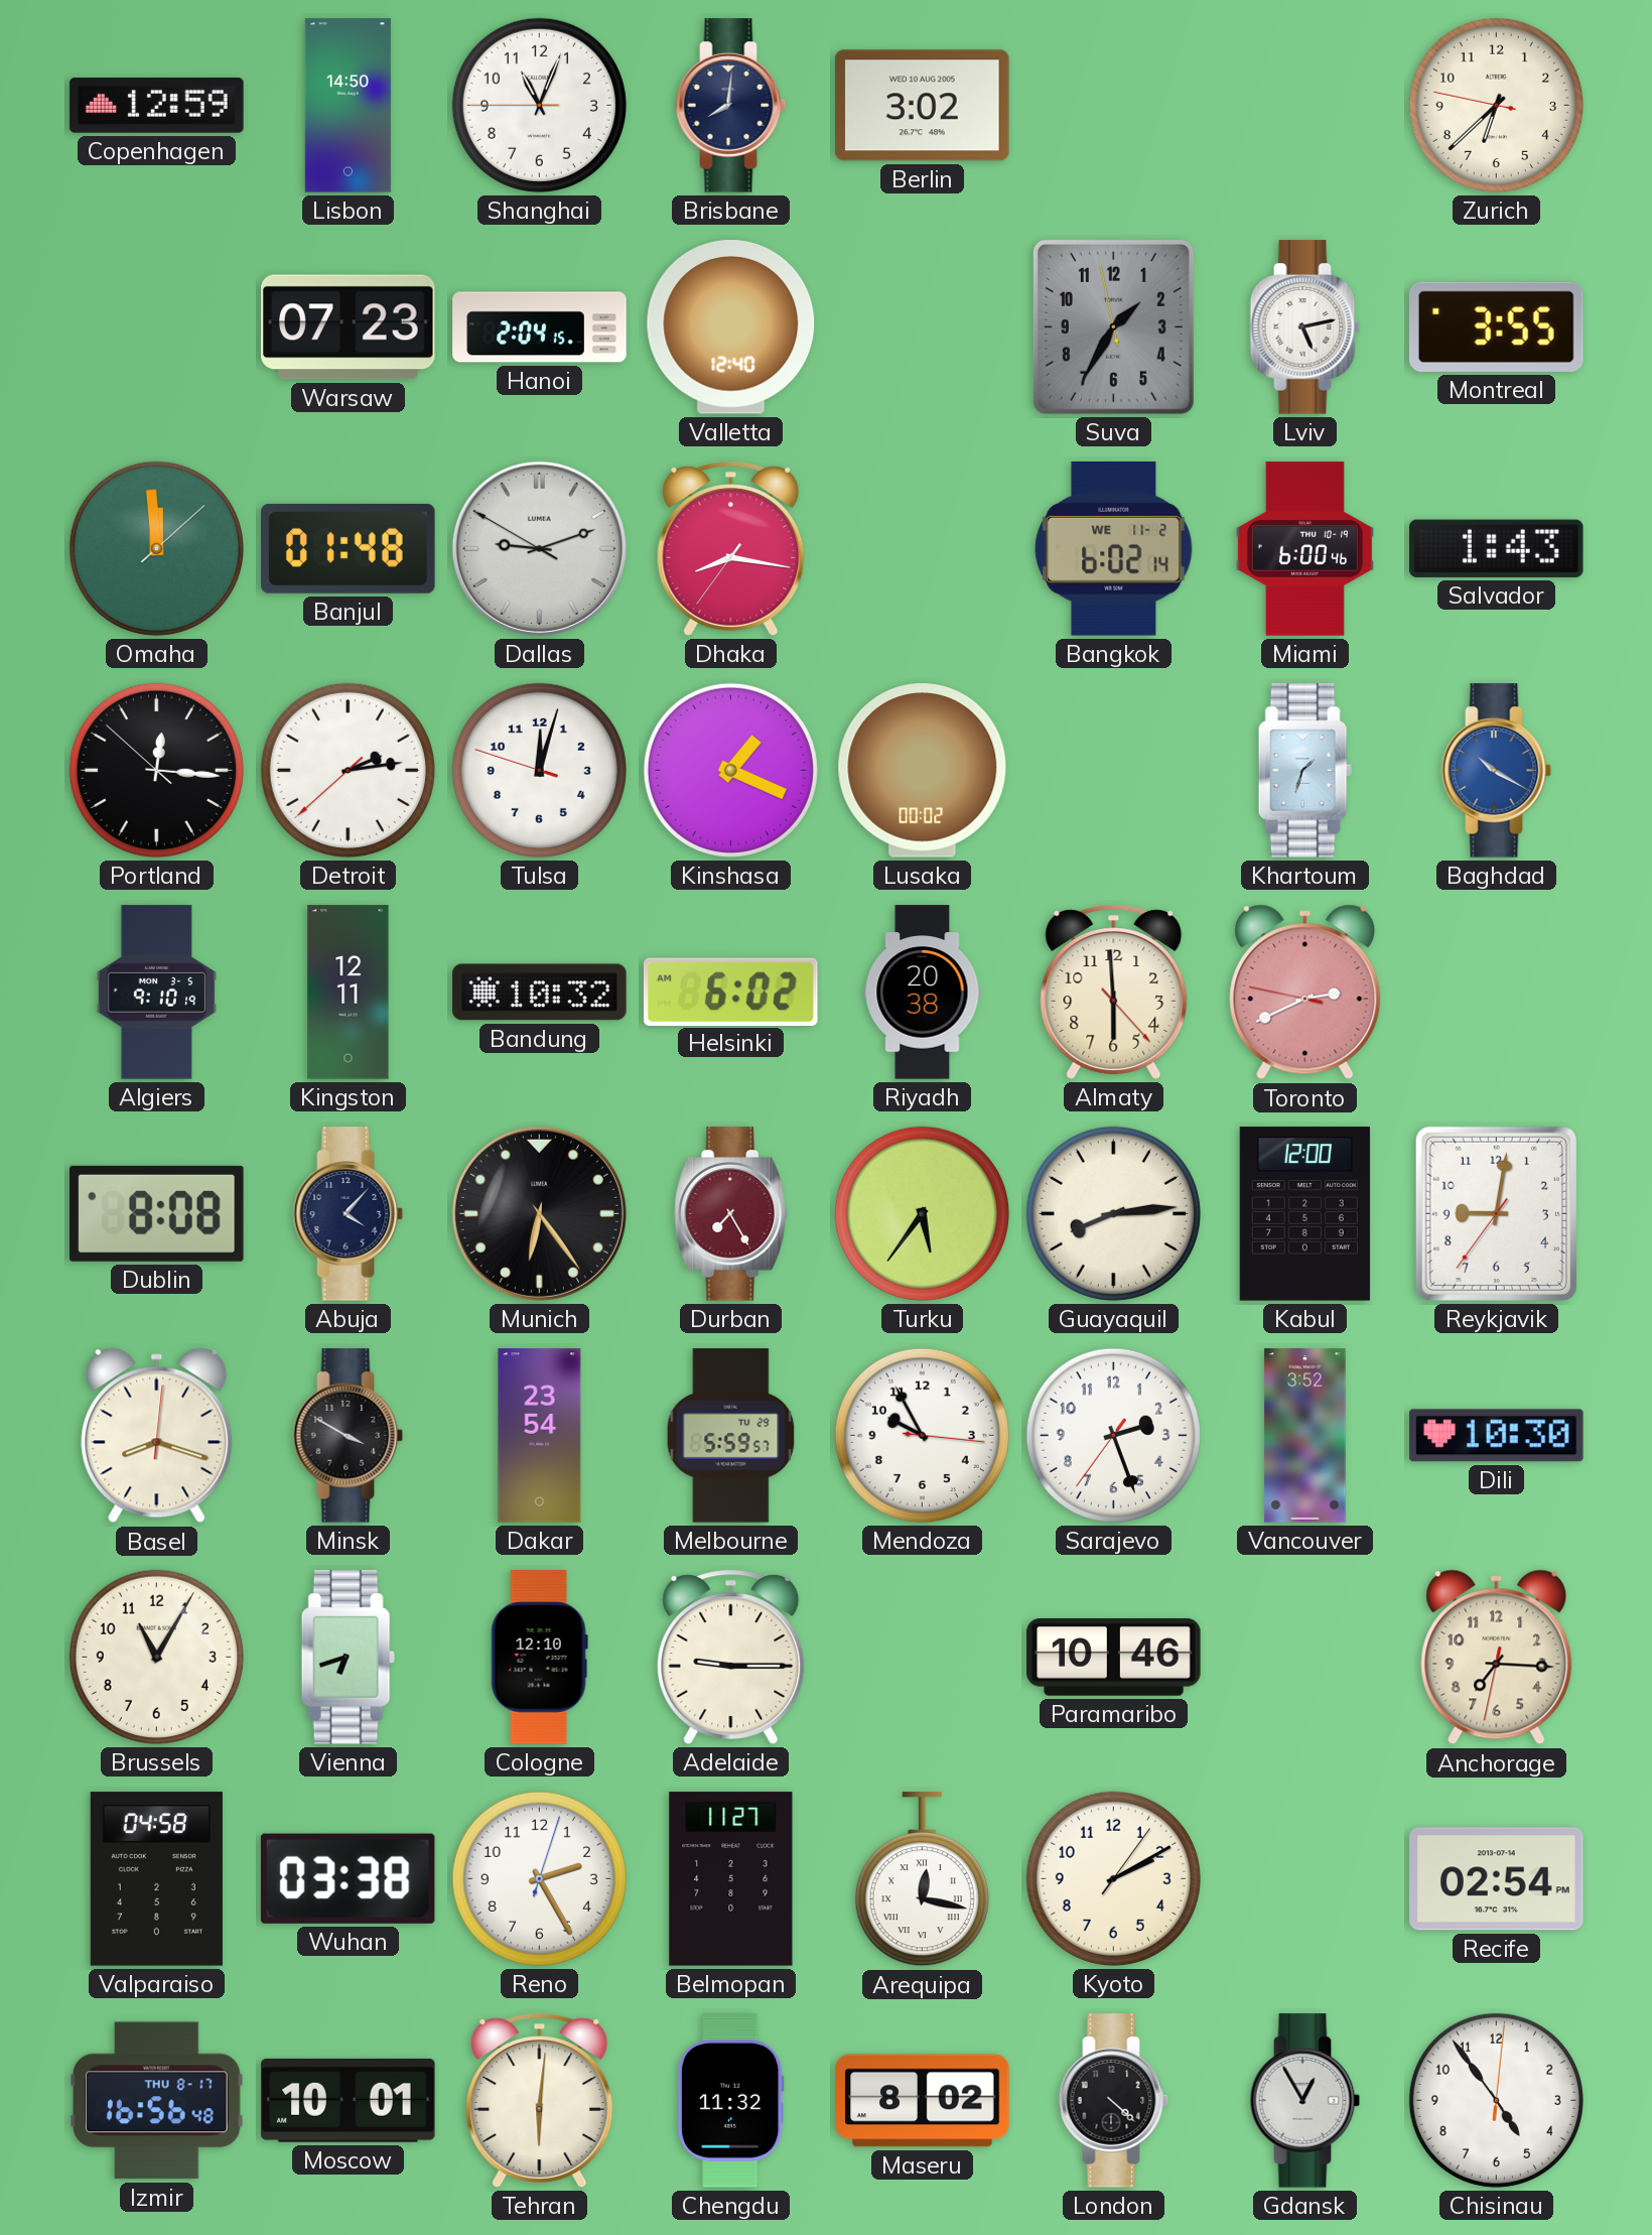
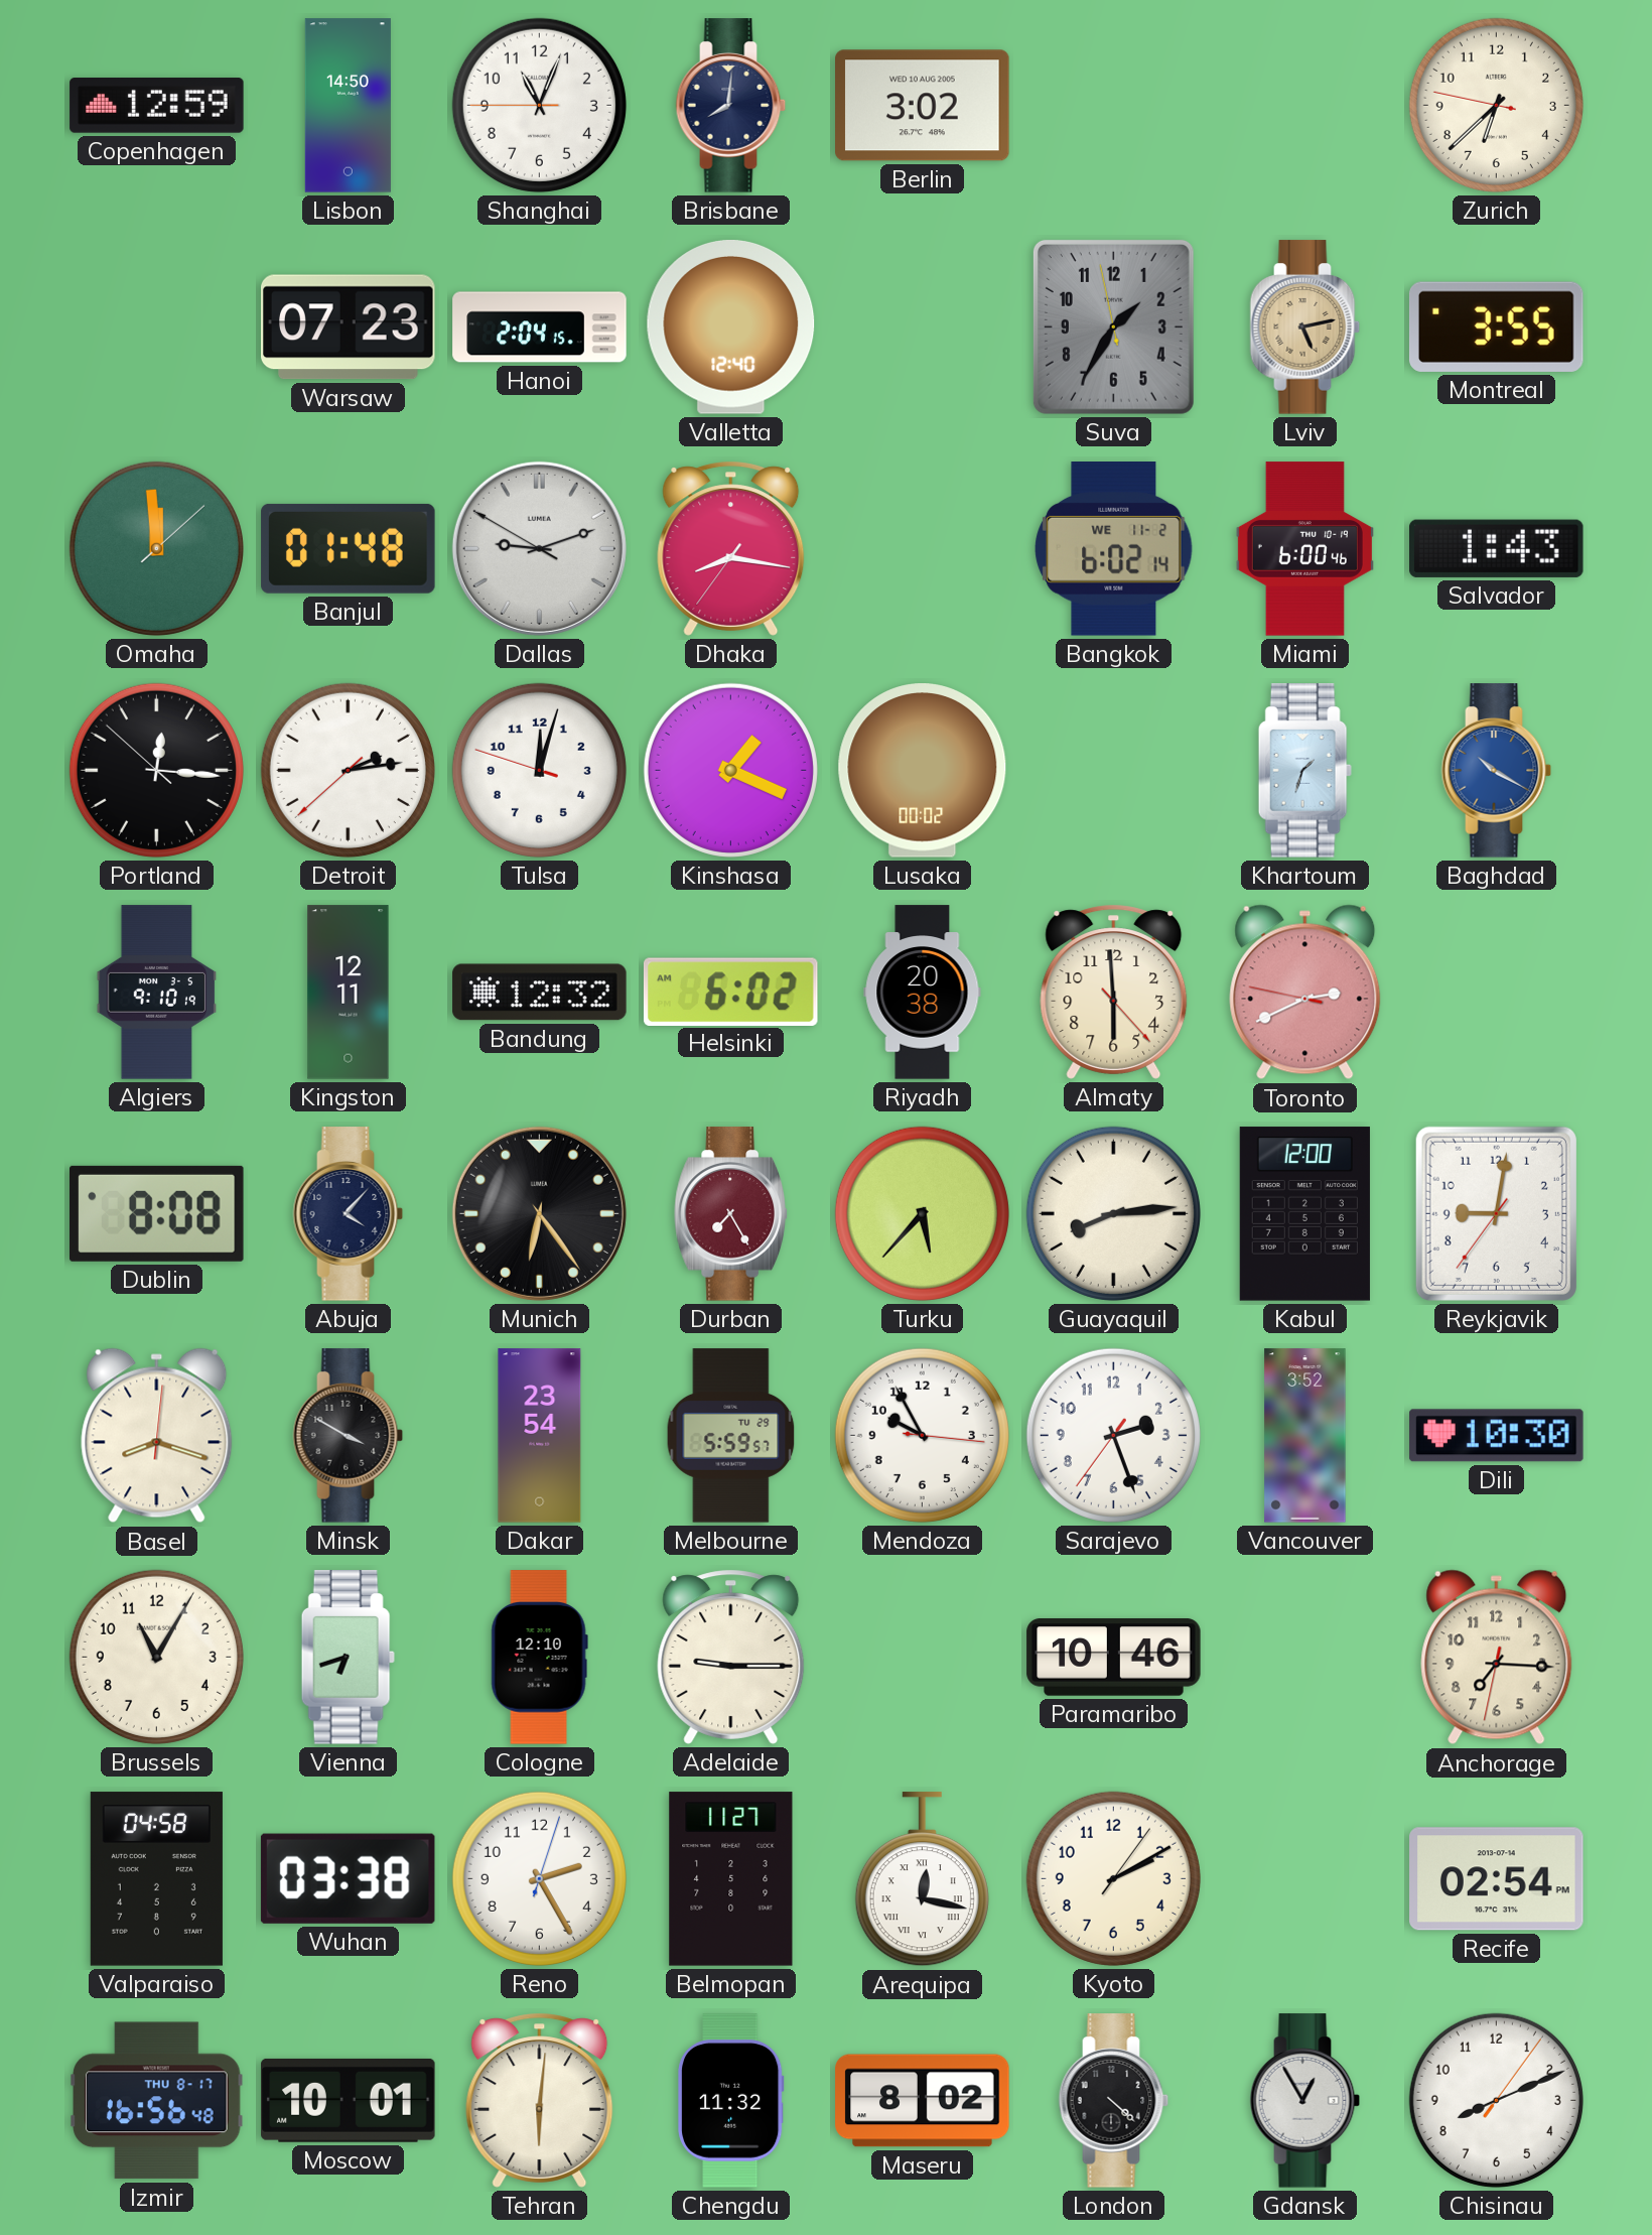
Lviv dial: white -> champagne (1305, 327)
Bandung: 10:32 -> 12:32 (540, 993)
Turku: 5:36 -> 5:37 (922, 1213)
Chisinau: 4:54 -> 8:11 (1496, 2100)
